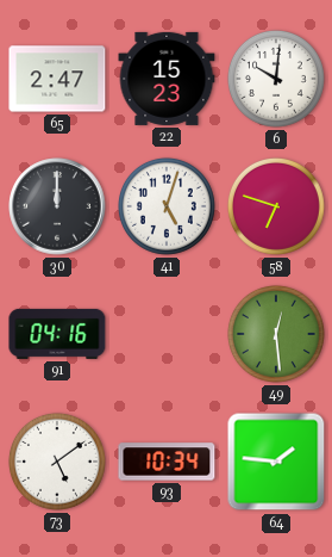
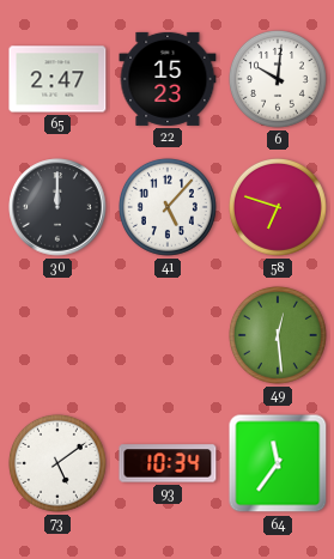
41: 5:03 -> 5:07 (168, 207)
91: 04:16 -> none (57, 334)
64: 1:46 -> 11:36 (278, 463)
